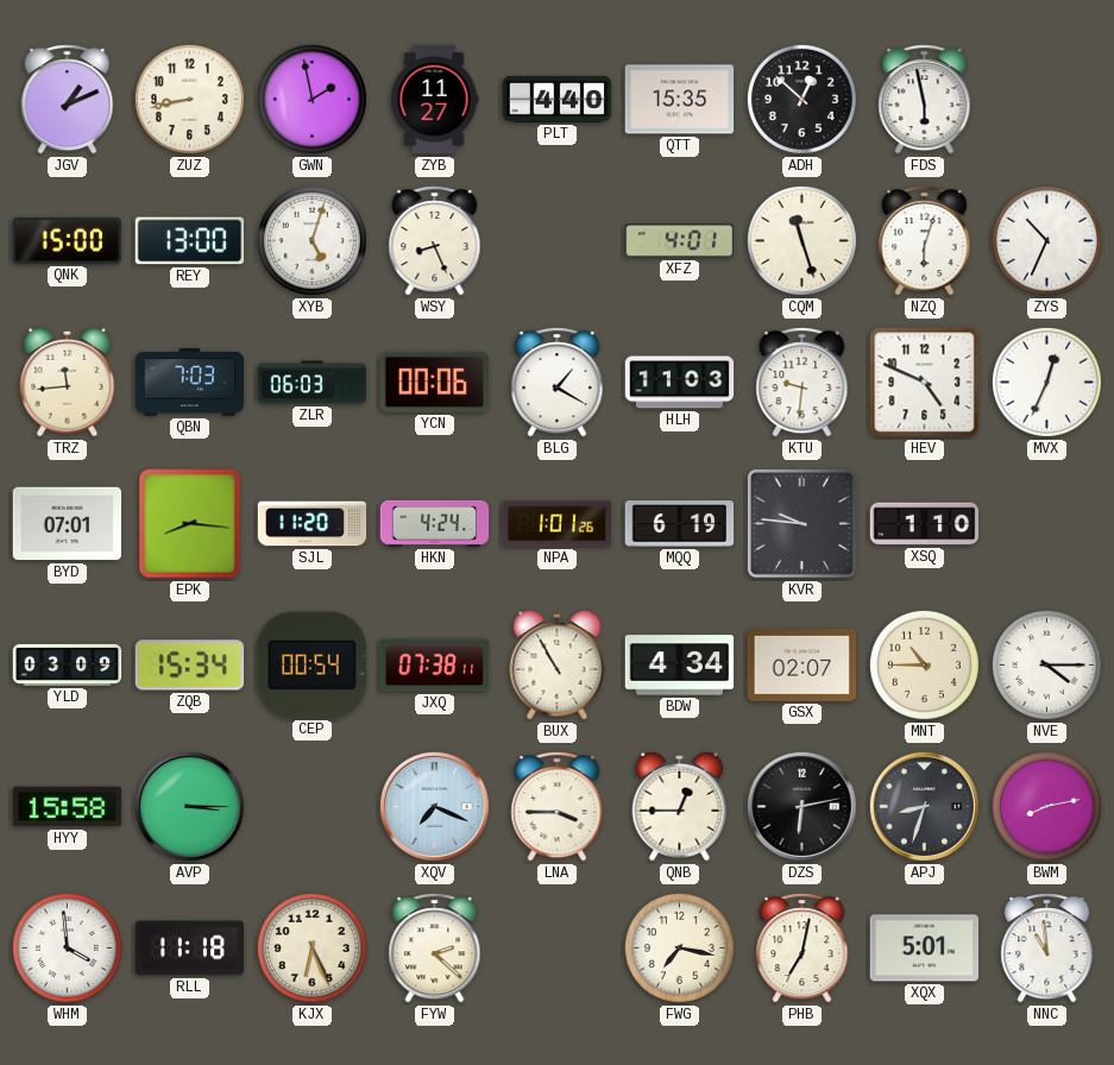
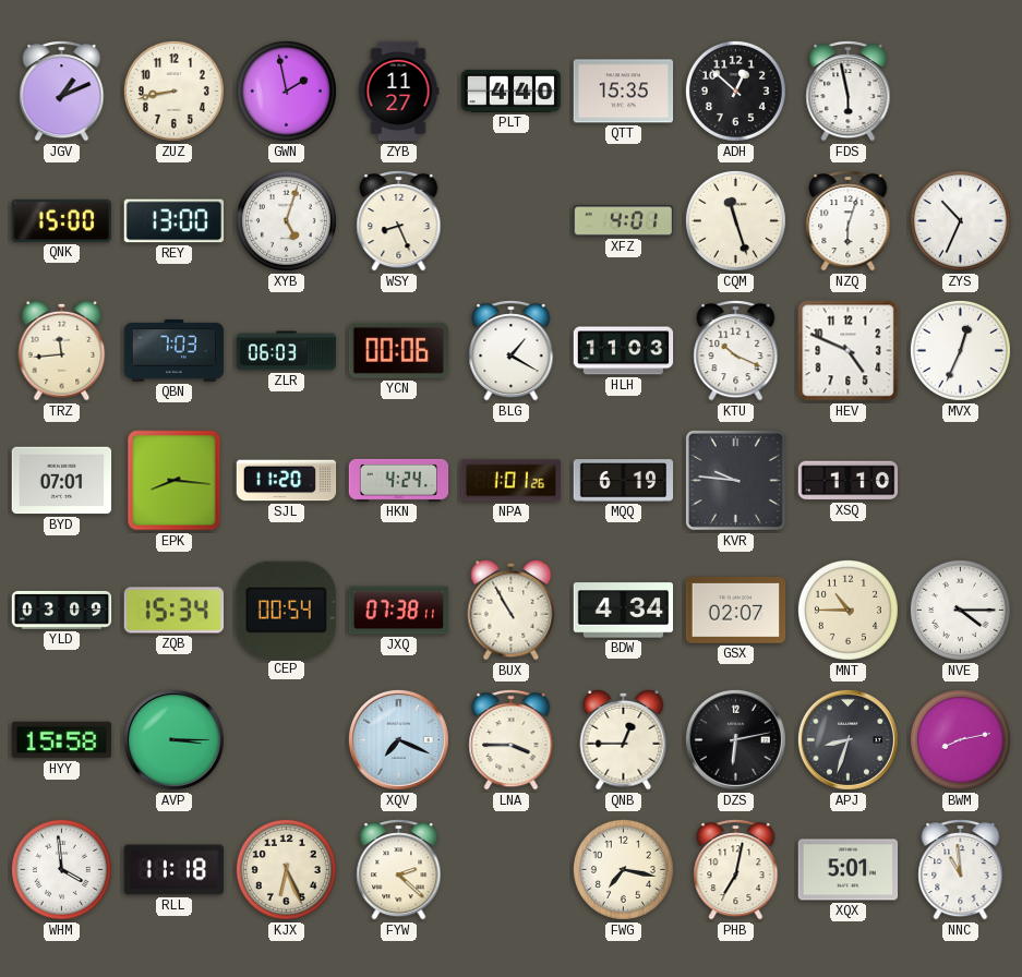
KTU: 9:31 -> 10:19 (736, 351)
